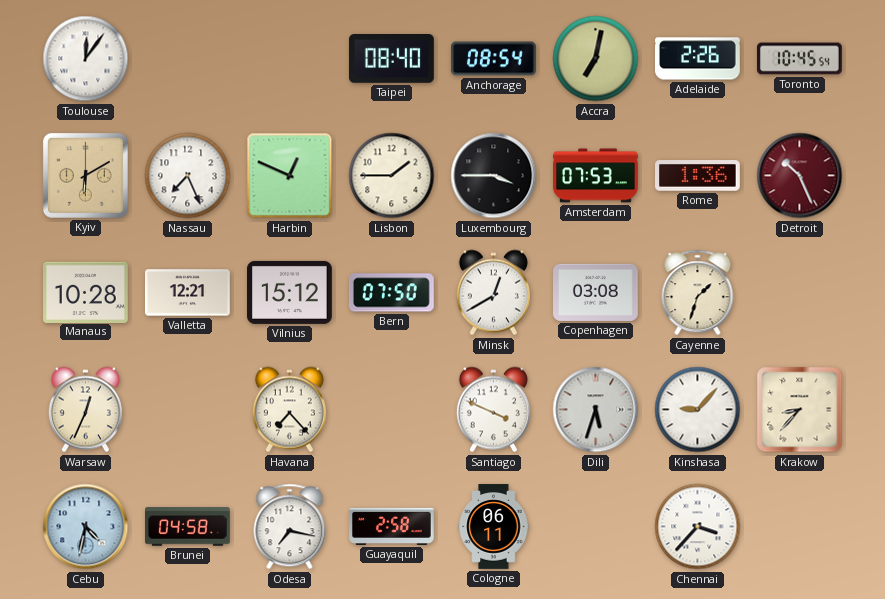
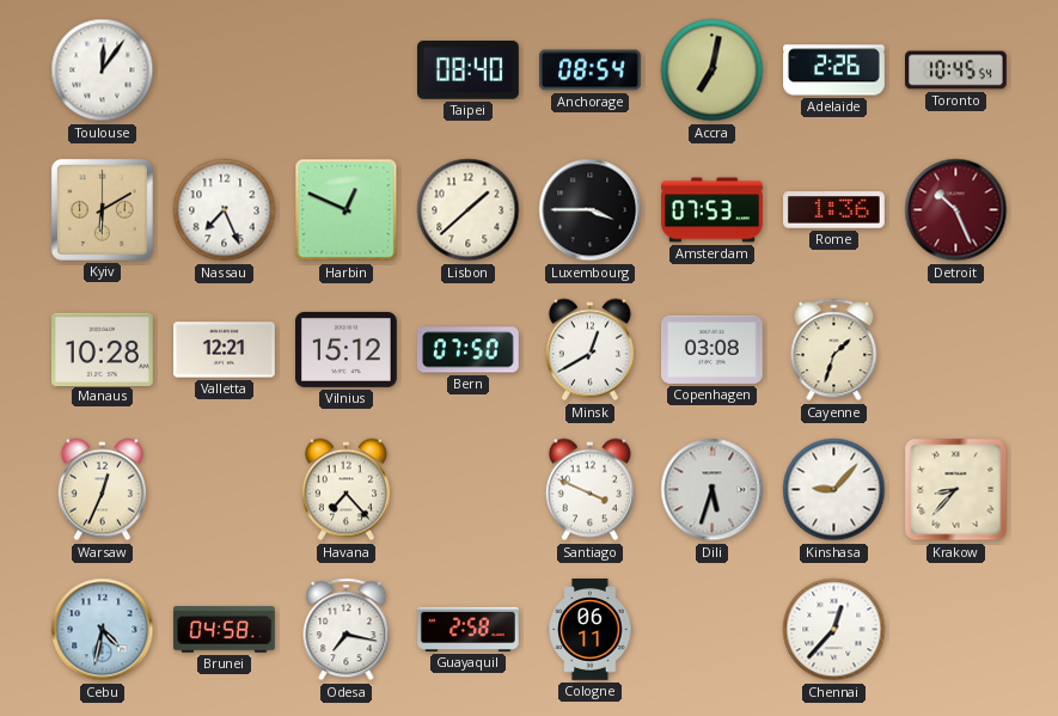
Lisbon: 1:45 -> 1:38 (469, 210)
Chennai: 3:37 -> 12:37 (834, 630)
